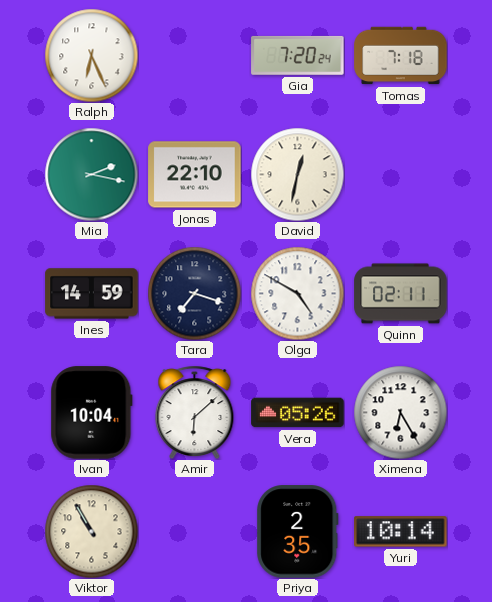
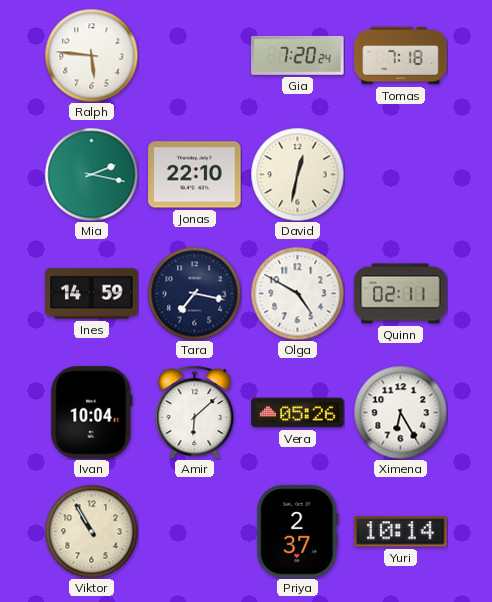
Ralph: 6:26 -> 5:46 (91, 55)
Tara: 7:18 -> 7:17 (194, 293)
Priya: 2:35 -> 2:37 (298, 532)
